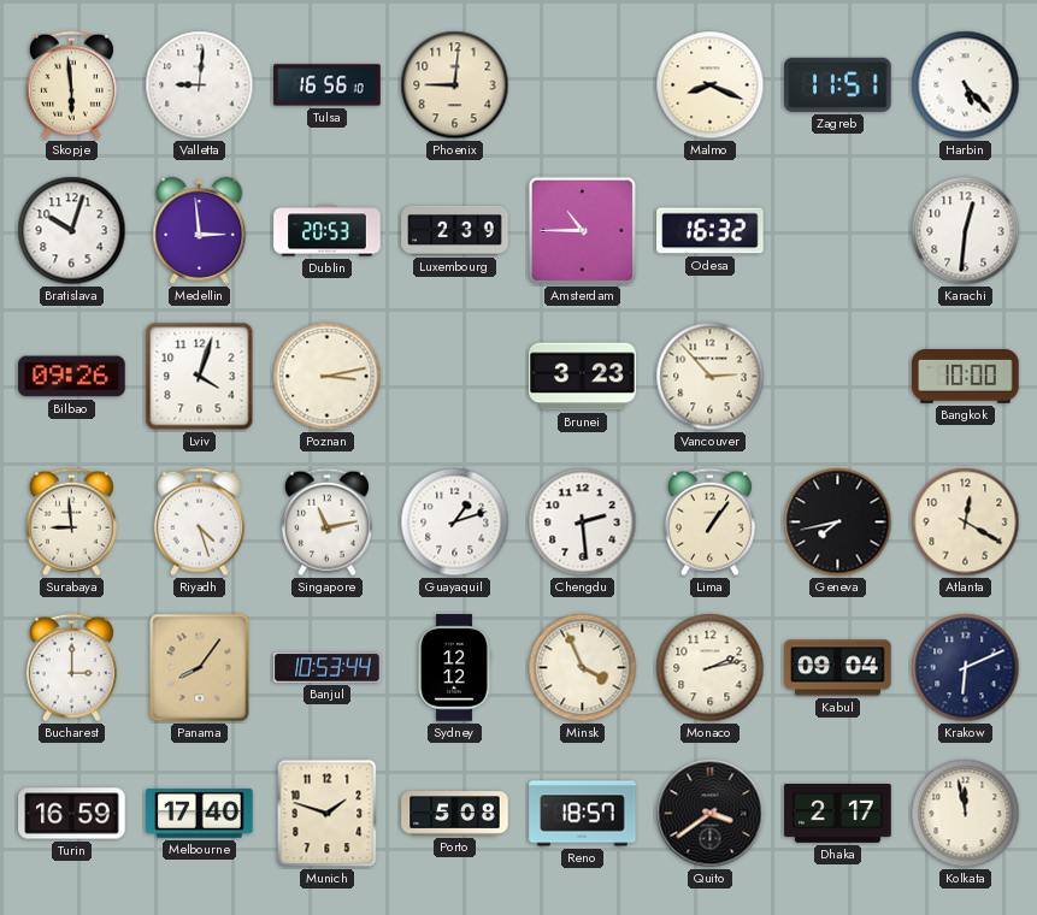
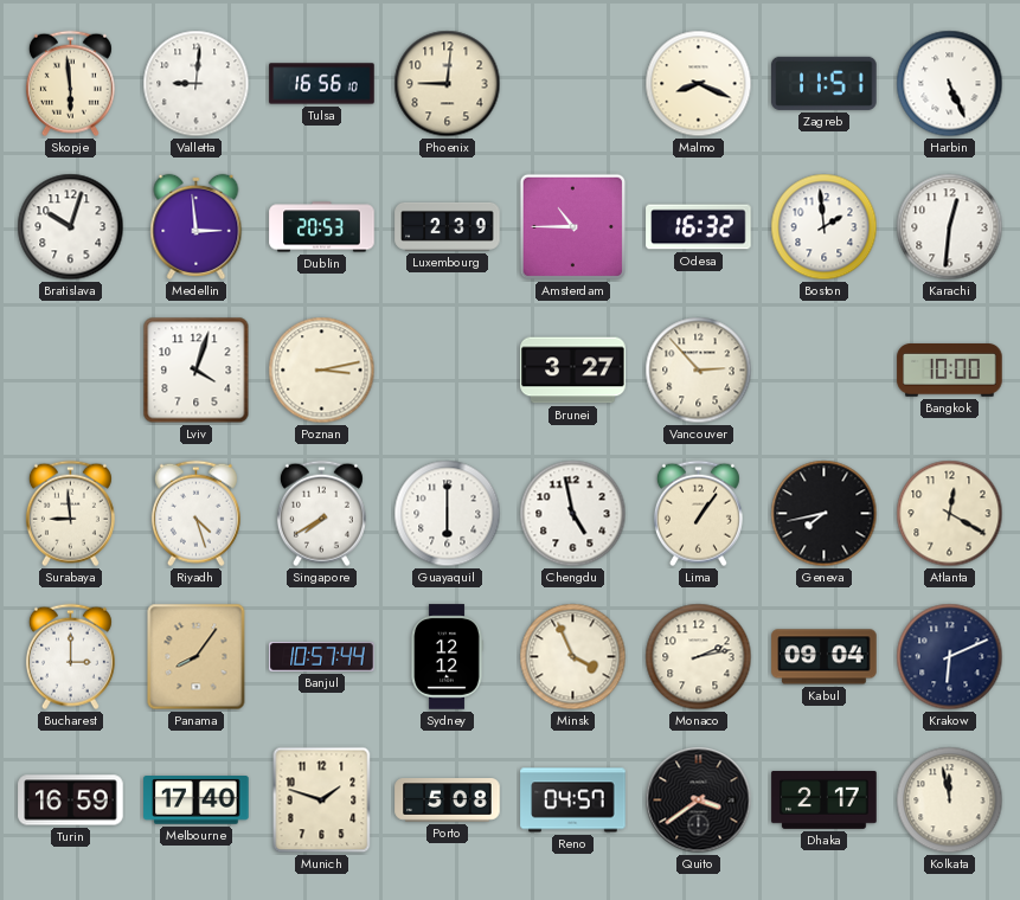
Harbin: 5:23 -> 5:26 (950, 84)
Boston: none -> 1:59 (825, 227)
Bilbao: 09:26 -> none (72, 377)
Brunei: 3:23 -> 3:27 (573, 371)
Singapore: 11:13 -> 7:40 (321, 514)
Guayaquil: 1:12 -> 6:00 (448, 514)
Chengdu: 2:29 -> 4:58 (573, 514)
Banjul: 10:53 -> 10:57 (322, 657)
Reno: 18:57 -> 04:57 (573, 801)
